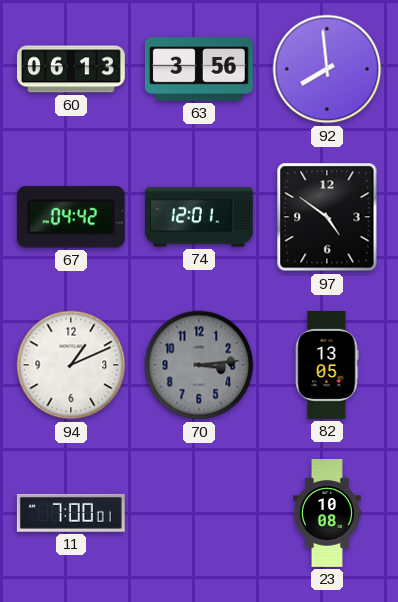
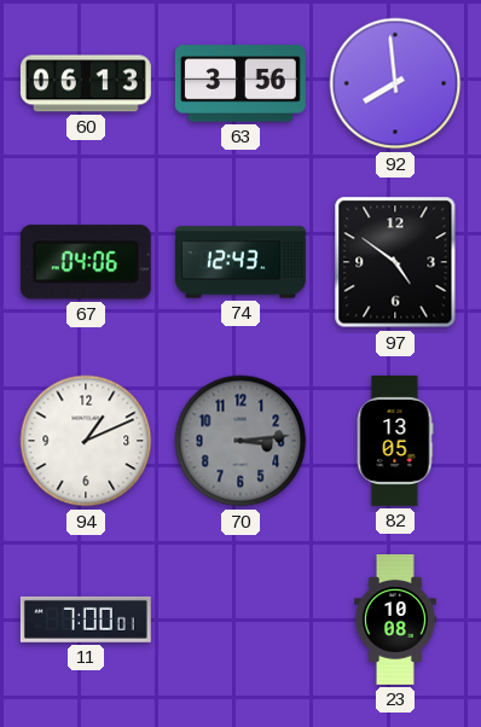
67: 04:42 -> 04:06 (86, 262)
74: 12:01 -> 12:43 (240, 262)
